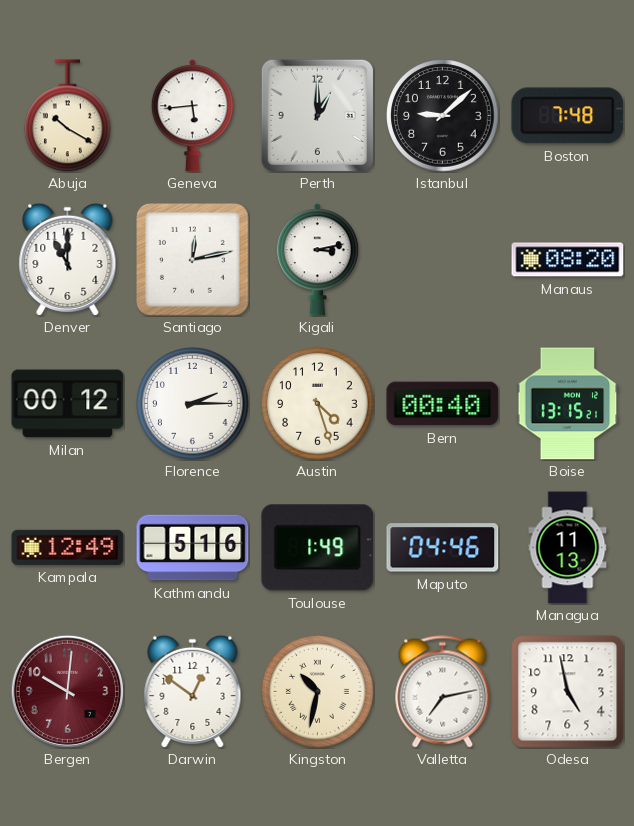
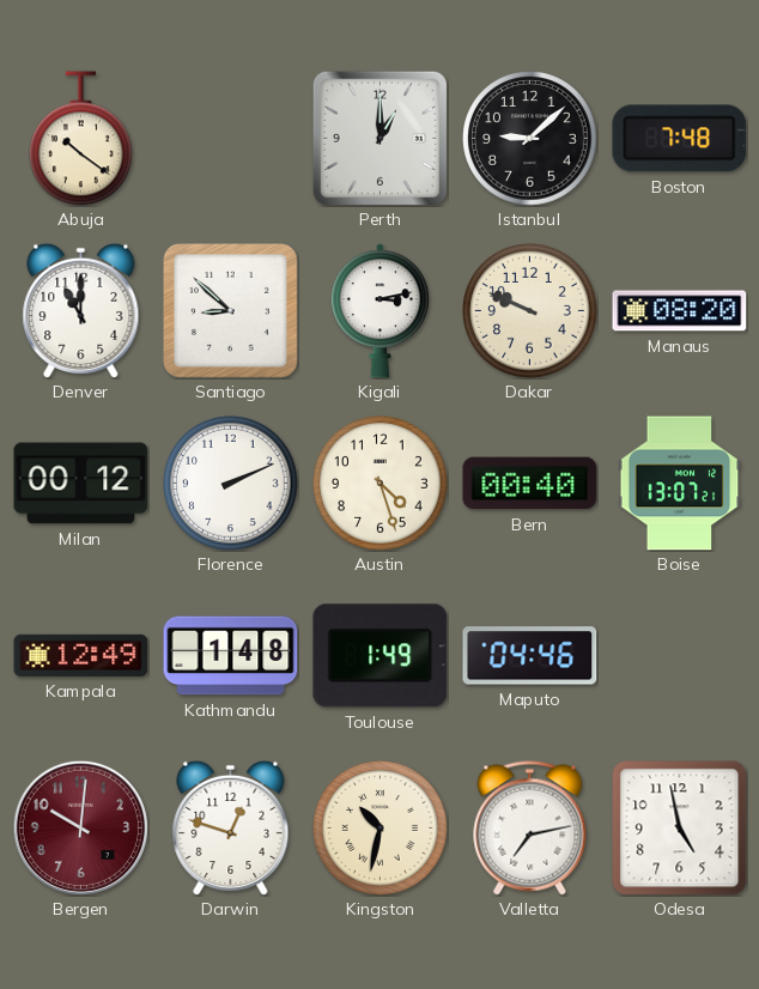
Abuja: 10:20 -> 10:21 (81, 139)
Geneva: 5:44 -> none (192, 116)
Santiago: 12:13 -> 8:52 (231, 311)
Dakar: none -> 9:49 (530, 311)
Florence: 2:15 -> 2:11 (231, 484)
Boise: 13:15 -> 13:07 (680, 484)
Kathmandu: 5:16 -> 1:48 (231, 656)
Managua: 11:13 -> none (568, 548)
Darwin: 12:51 -> 12:48 (231, 827)
